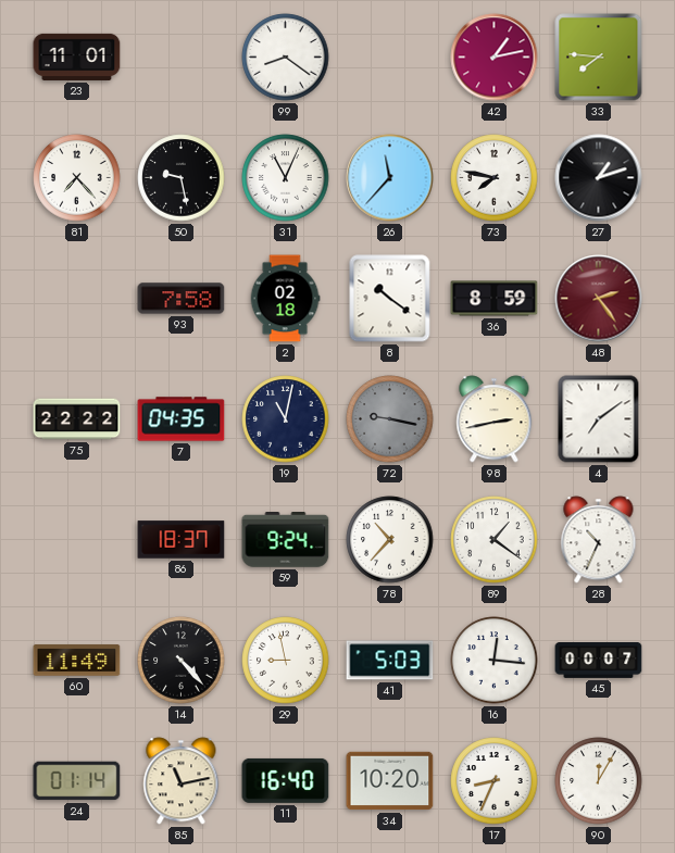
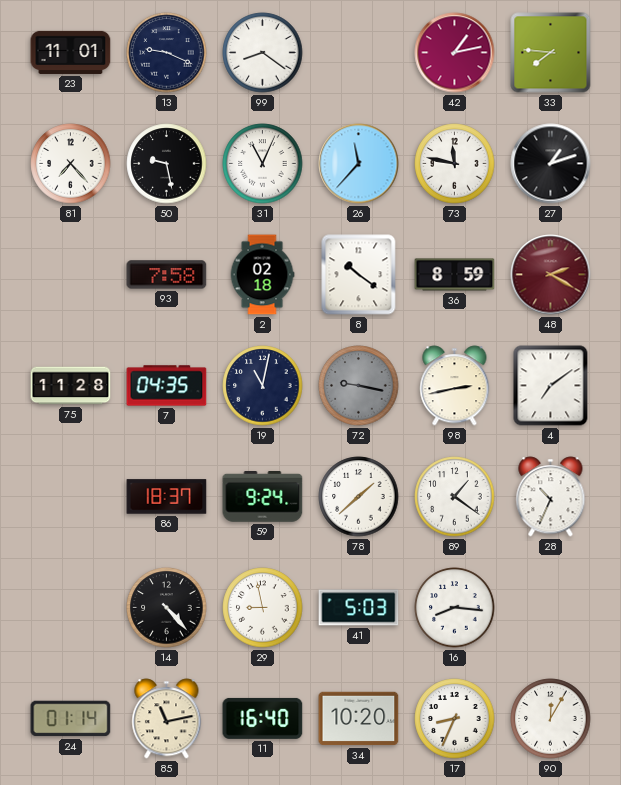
13: none -> 9:19 (167, 53)
73: 7:47 -> 11:47 (455, 164)
48: 2:24 -> 2:20 (551, 275)
75: 22:22 -> 11:28 (71, 386)
78: 10:37 -> 1:38 (359, 497)
60: 11:49 -> none (77, 661)
16: 12:16 -> 8:16 (455, 608)
45: 00:07 -> none (599, 661)
